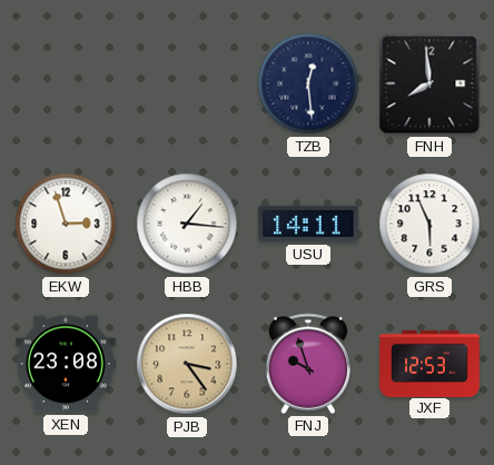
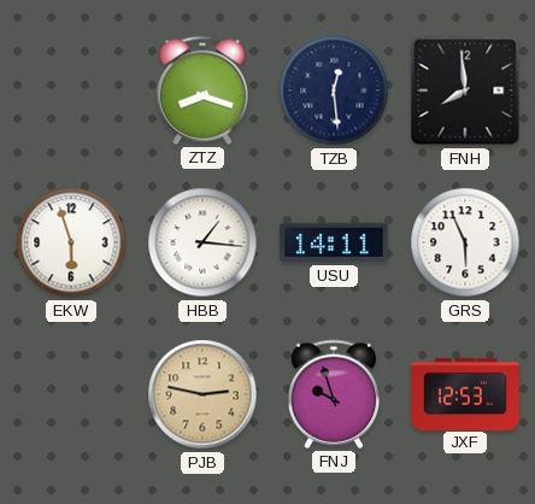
ZTZ: none -> 8:18 (201, 90)
EKW: 2:57 -> 5:57 (71, 242)
XEN: 23:08 -> none (66, 364)
PJB: 3:24 -> 2:47 (202, 394)
